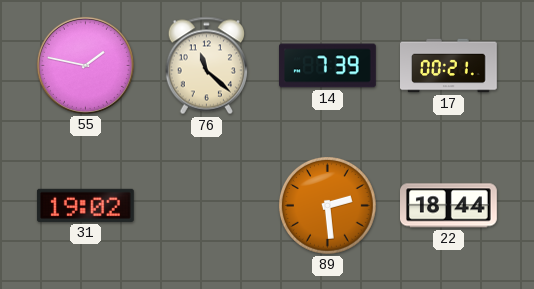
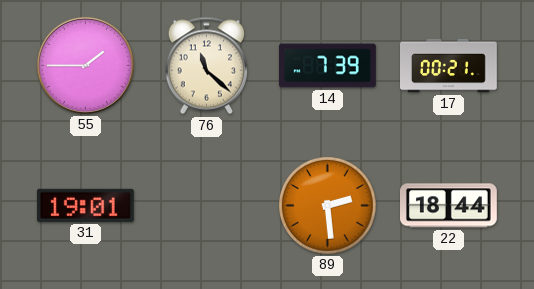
55: 1:47 -> 1:45 (85, 65)
31: 19:02 -> 19:01 (85, 205)
